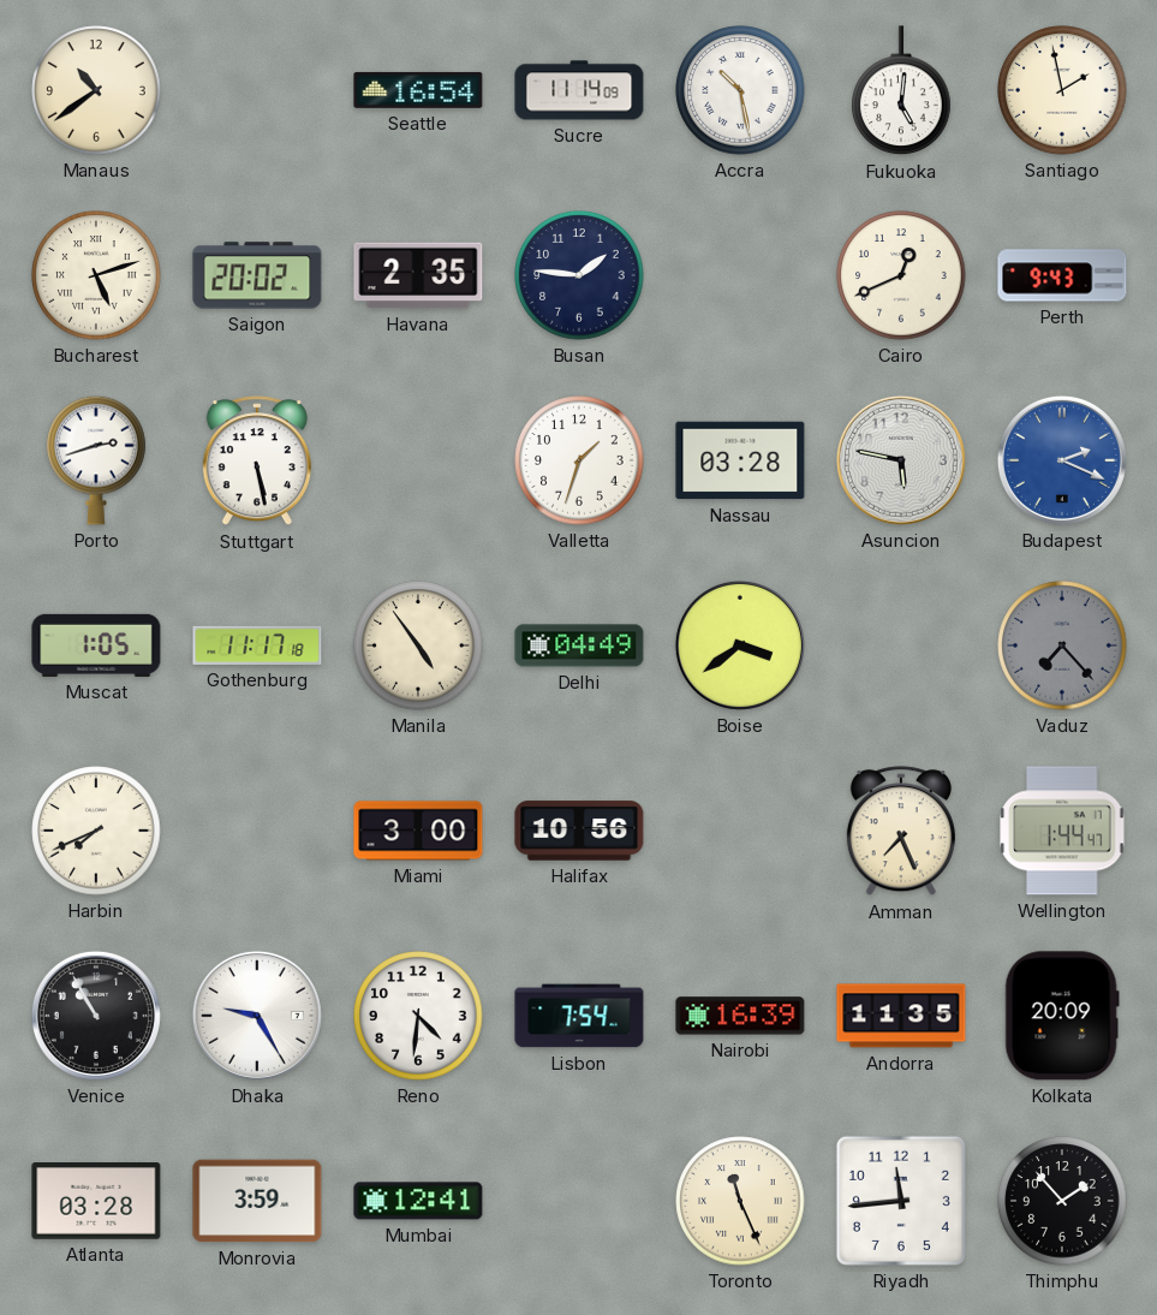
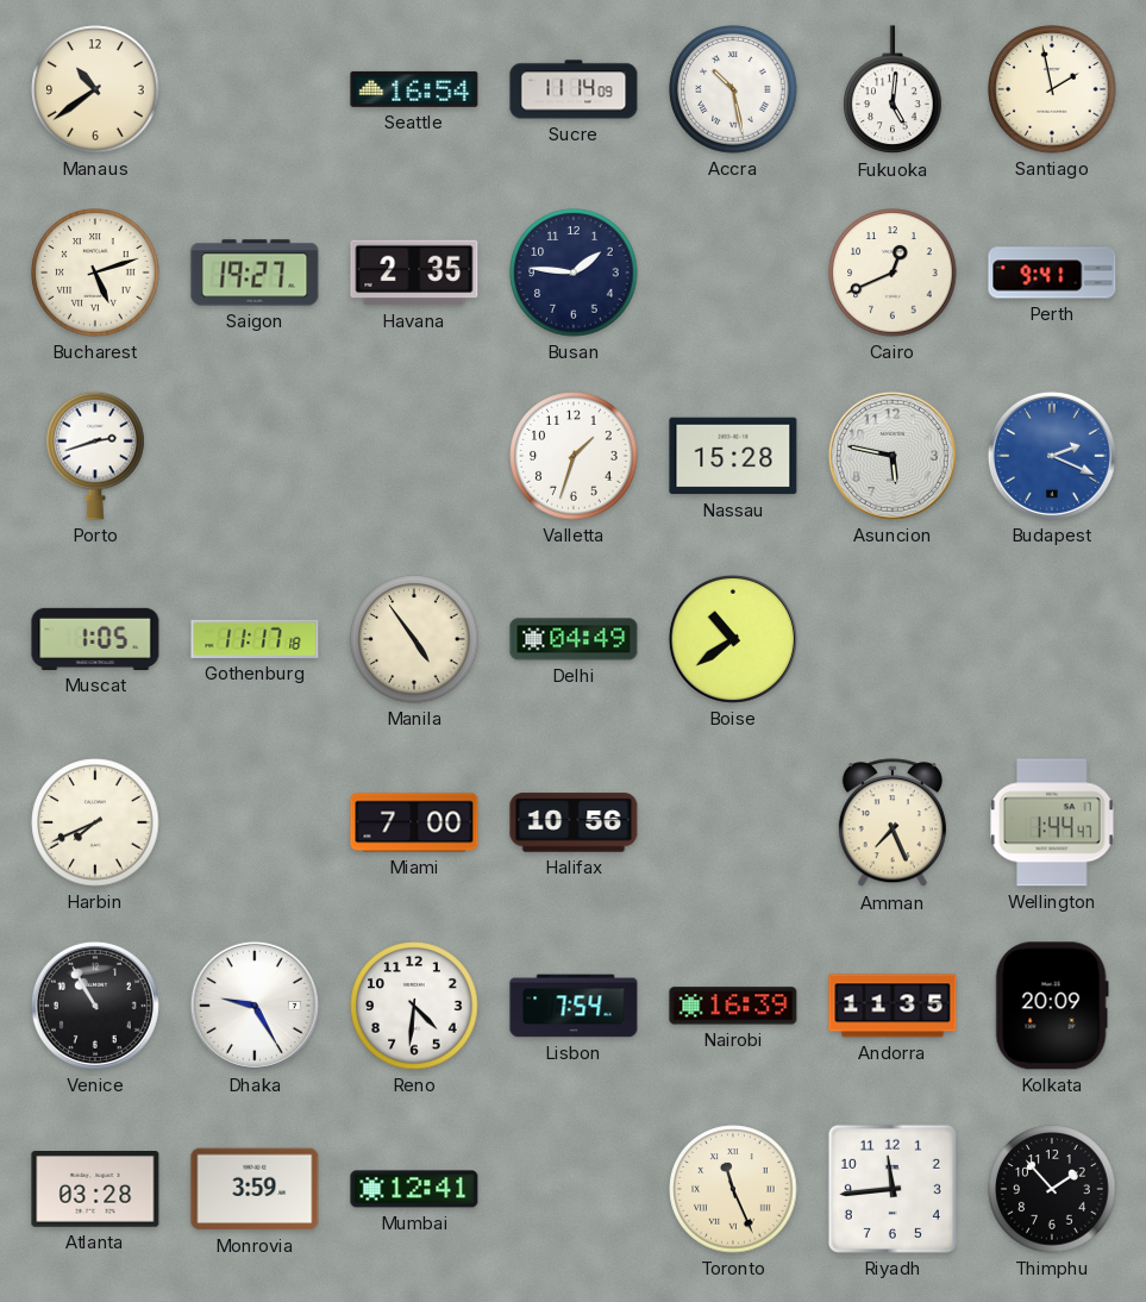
Saigon: 20:02 -> 19:27 (255, 273)
Perth: 9:43 -> 9:41 (1052, 273)
Stuttgart: 5:28 -> none (257, 462)
Nassau: 03:28 -> 15:28 (733, 456)
Boise: 3:39 -> 10:39 (733, 639)
Vaduz: 7:23 -> none (1062, 645)
Miami: 3:00 -> 7:00 (414, 822)
